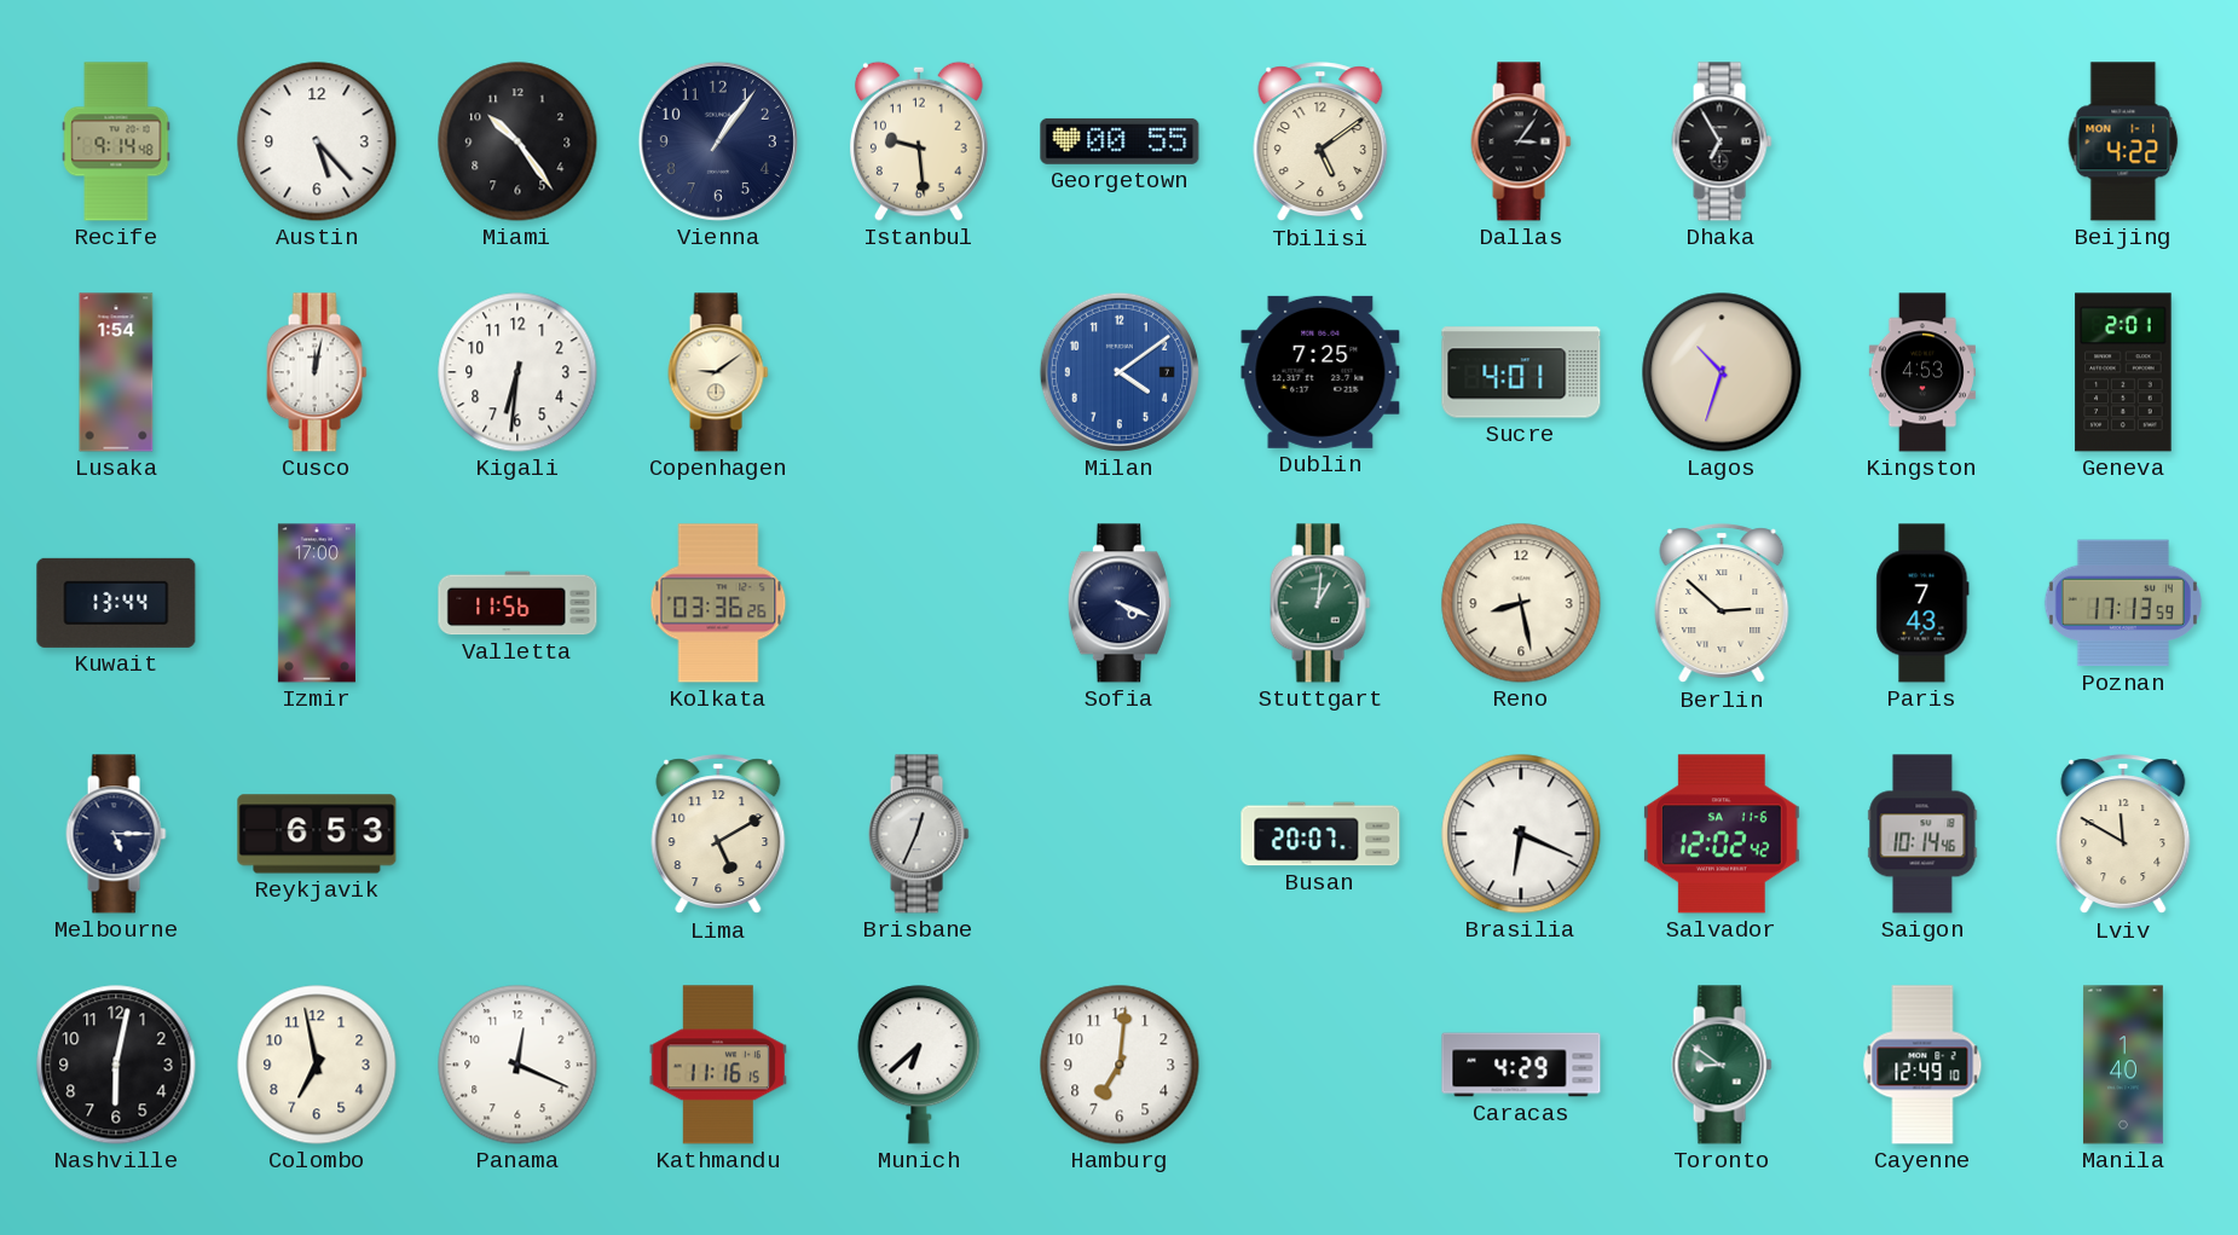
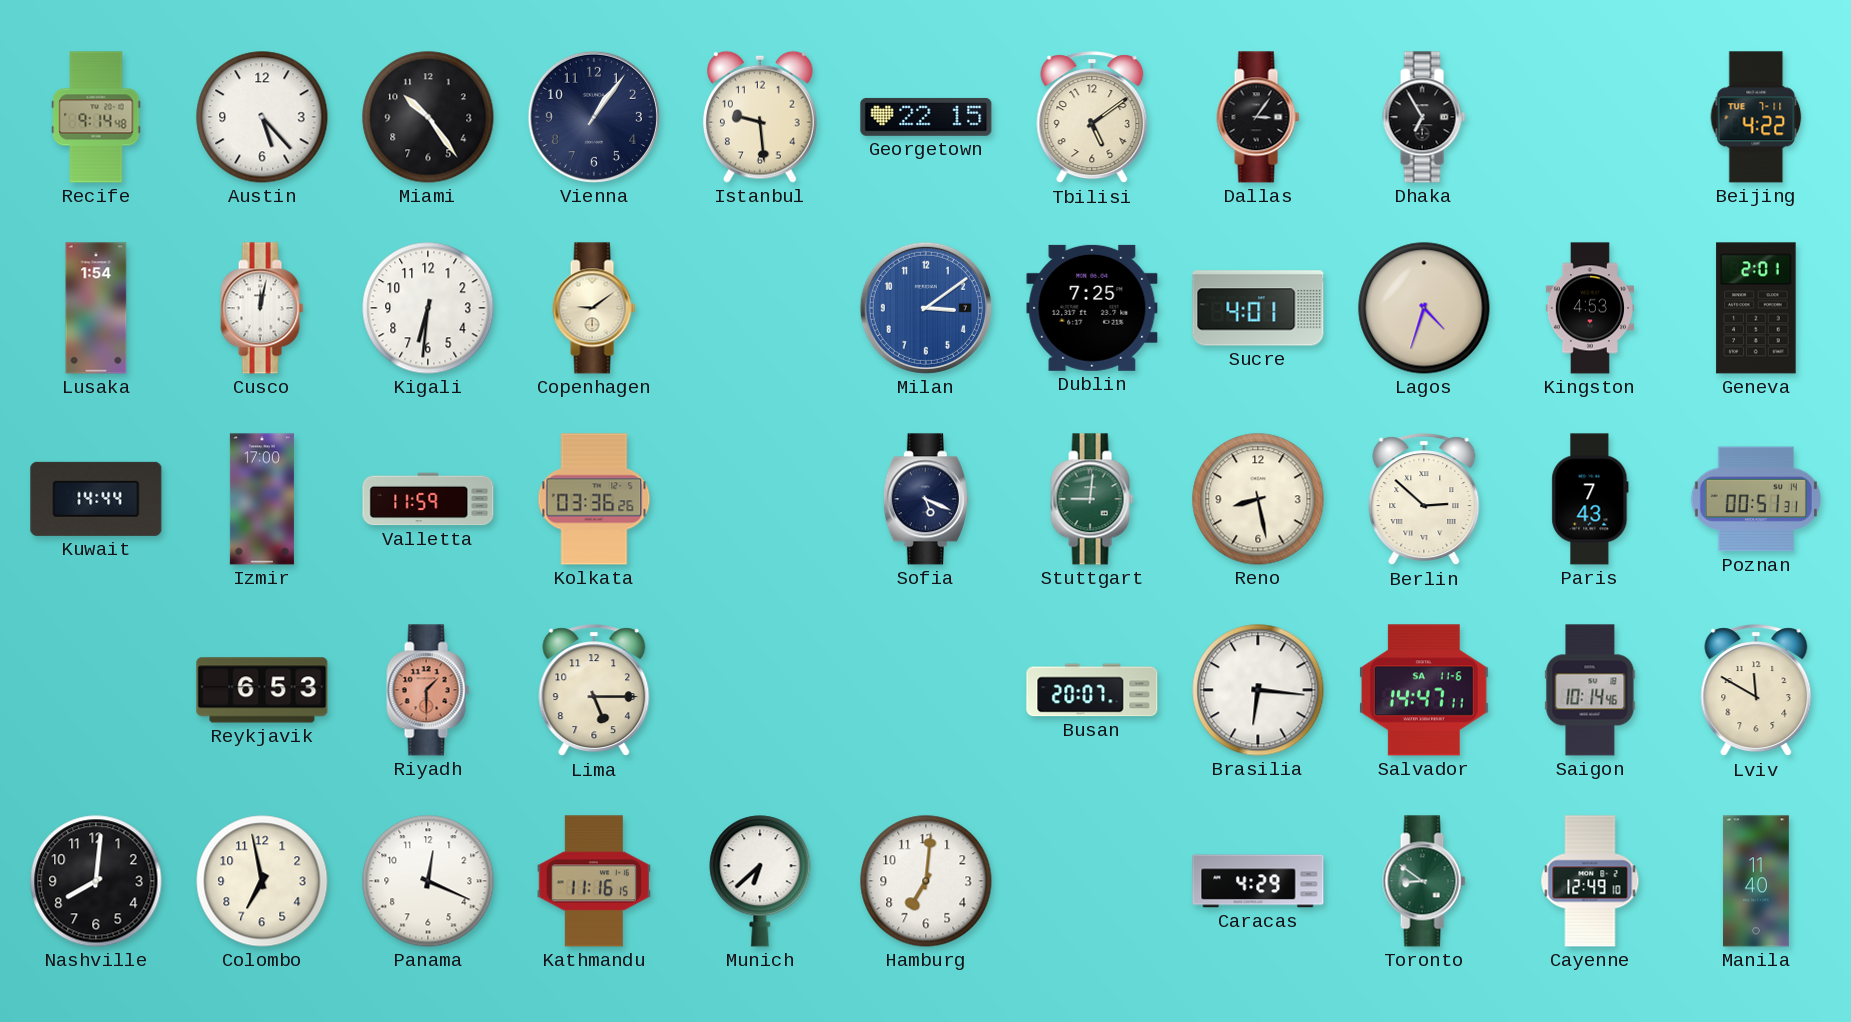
Georgetown: 00:55 -> 22:15 (926, 117)
Beijing date: MON 1-1 -> TUE 7-11 (1756, 117)
Milan: 4:09 -> 3:09 (926, 308)
Lagos: 10:33 -> 4:33 (1424, 308)
Kuwait: 13:44 -> 14:44 (96, 499)
Valletta: 11:56 -> 11:59 (428, 499)
Sofia: 4:19 -> 5:19 (926, 499)
Stuttgart: 1:01 -> 9:01 (1092, 499)
Poznan: 17:13 -> 00:51 (1756, 499)
Melbourne: 5:15 -> none (116, 834)
Riyadh: none -> 1:30 (428, 690)
Lima: 5:10 -> 5:15 (594, 691)
Brisbane: 12:34 -> none (919, 834)
Brasilia: 6:19 -> 6:16 (1258, 690)
Salvador: 12:02 -> 14:47 (1424, 690)
Nashville: 6:02 -> 8:01 (96, 881)
Manila: 1:40 -> 11:40 (1756, 881)
